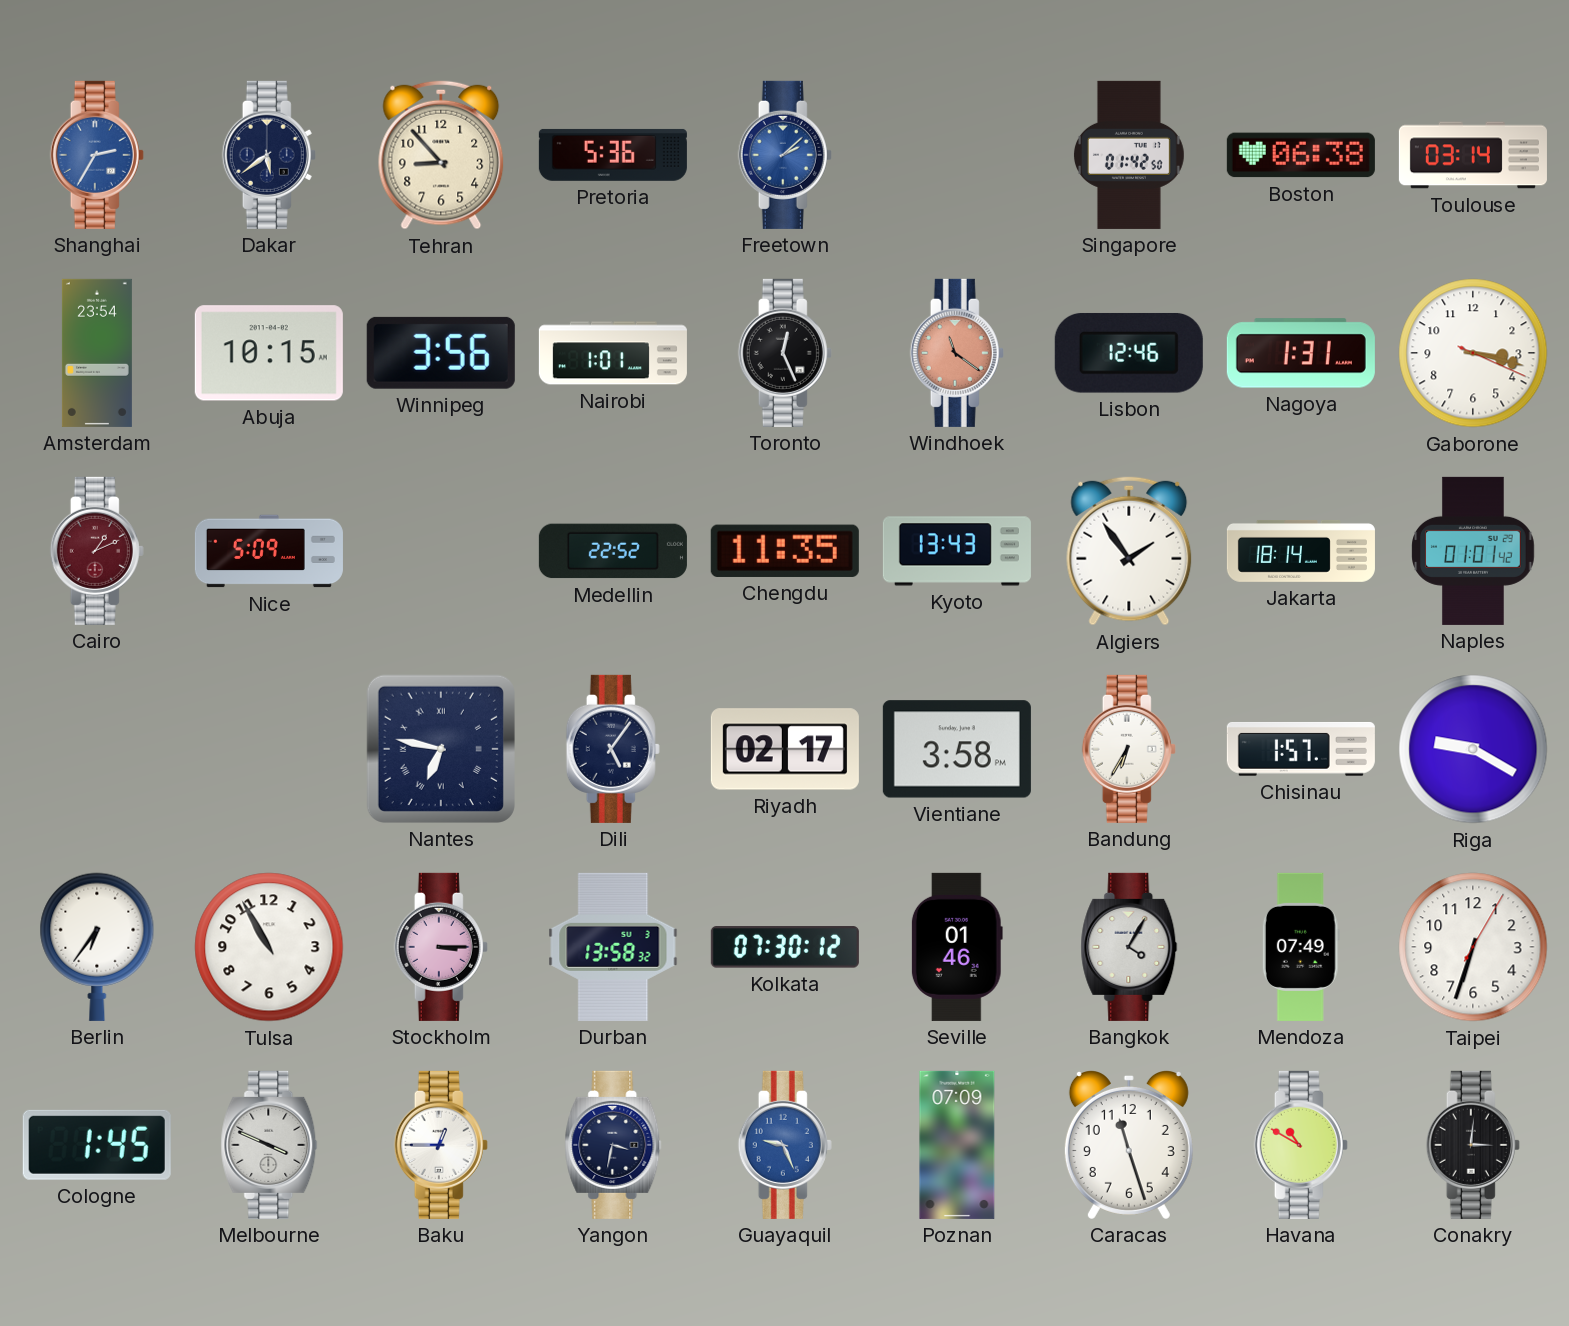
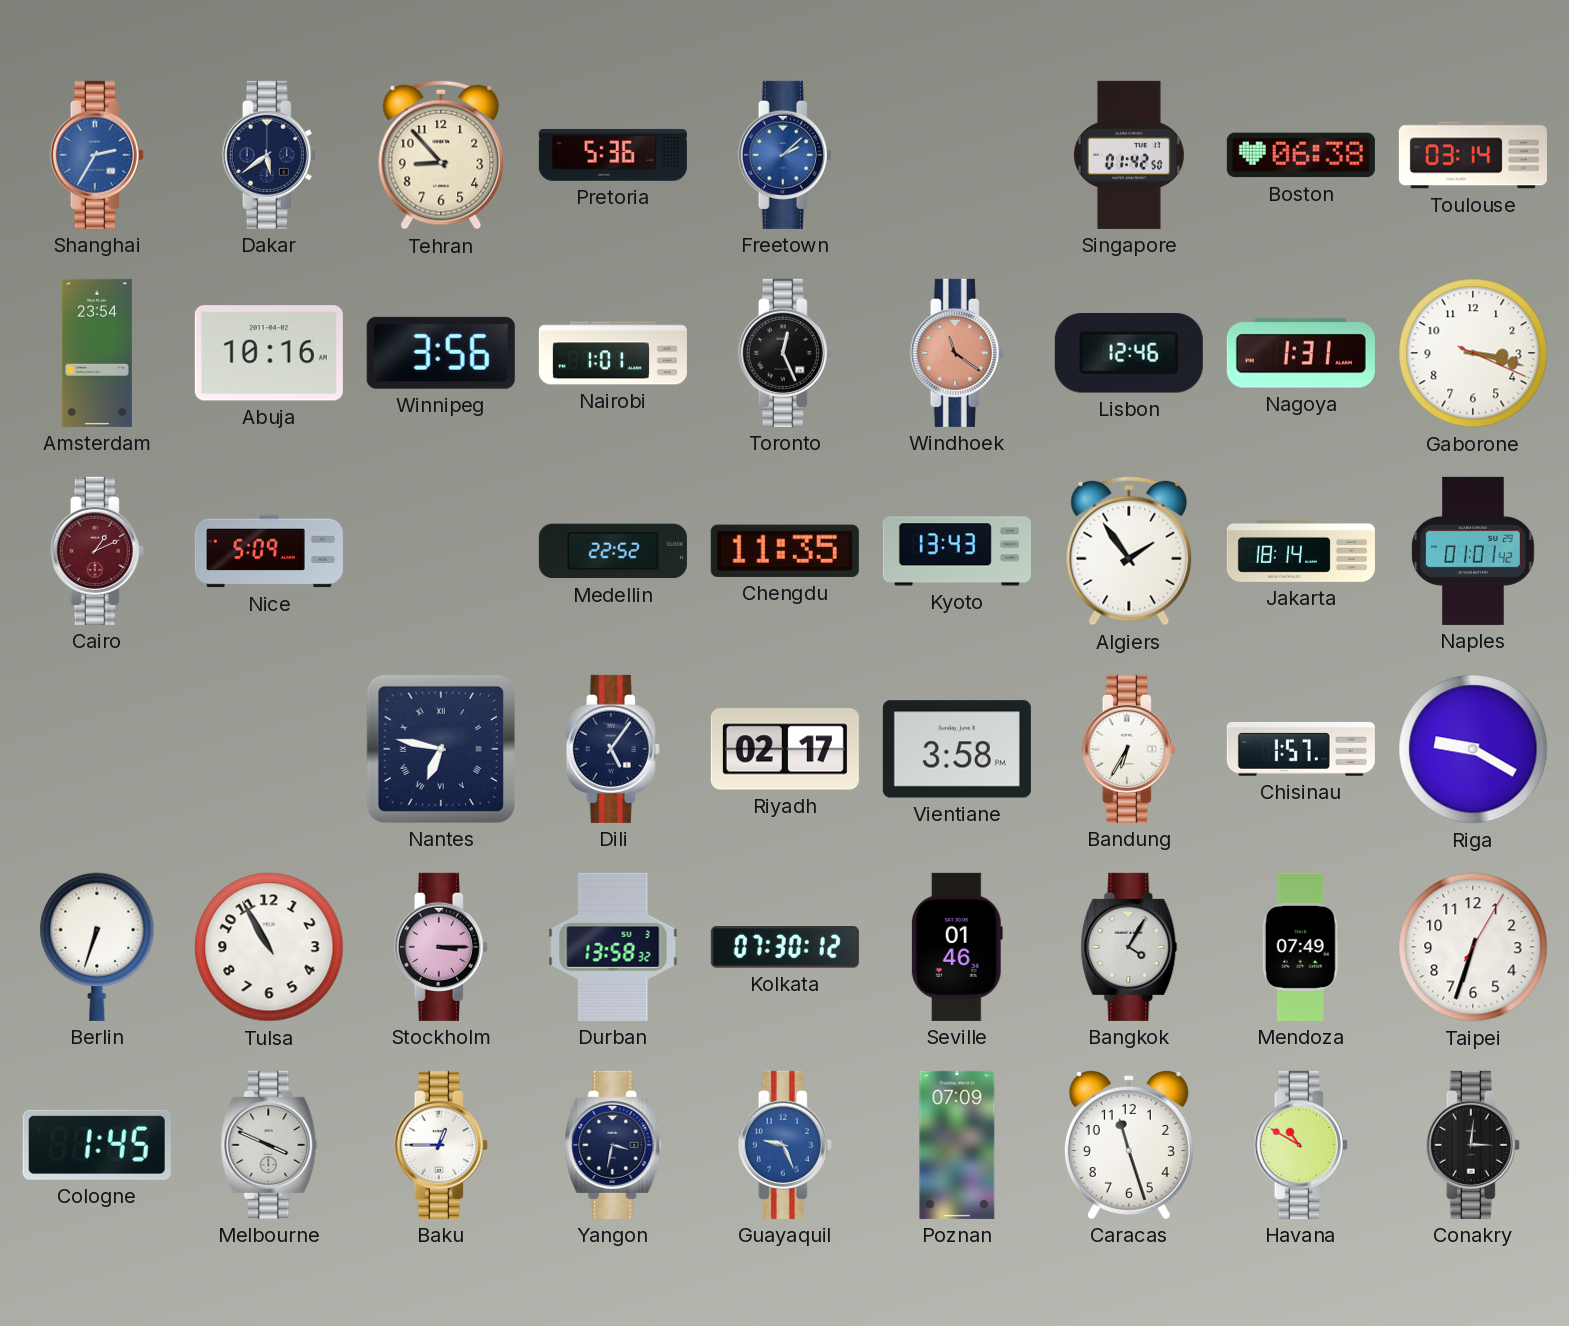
Abuja: 10:15 -> 10:16 (269, 353)
Berlin: 6:36 -> 6:33 (97, 947)
